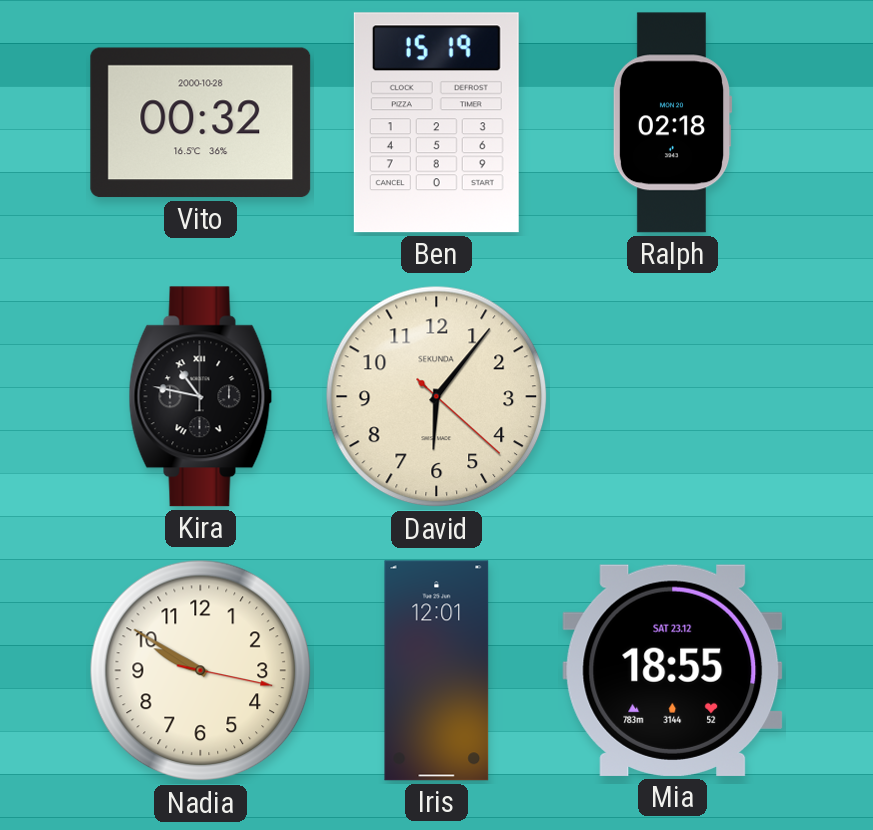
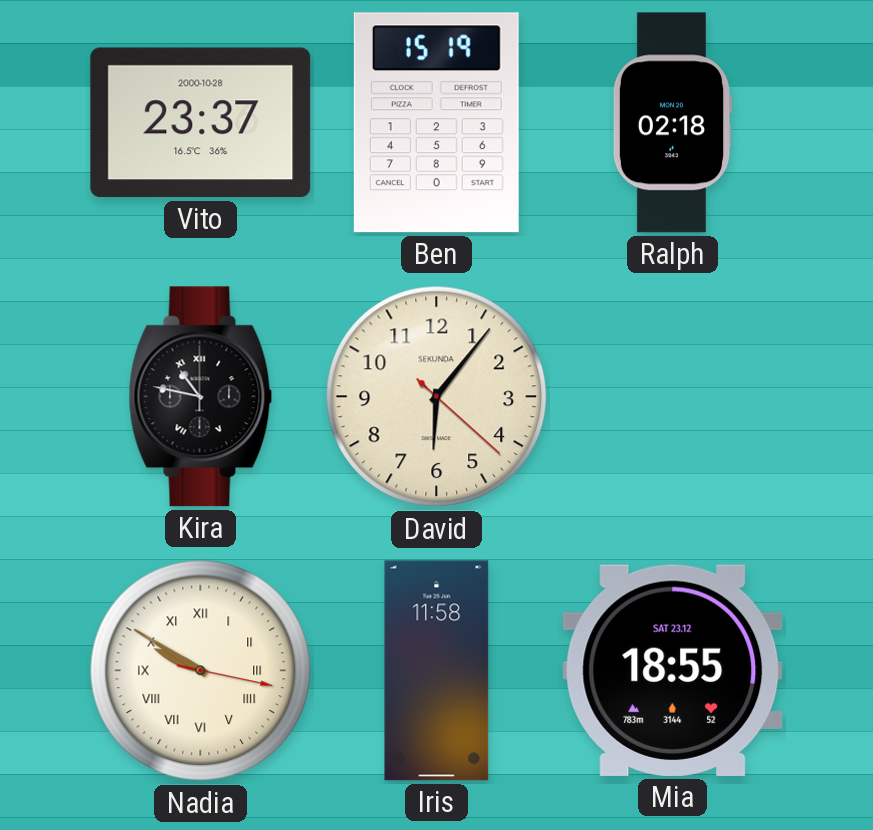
Vito: 00:32 -> 23:37 (201, 123)
Nadia numerals: Arabic -> Roman (201, 671)
Iris: 12:01 -> 11:58 (437, 671)
